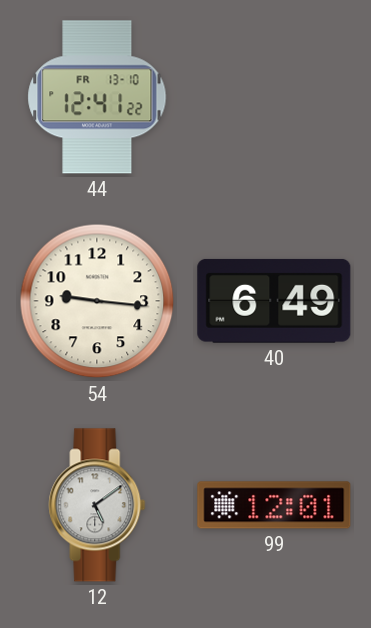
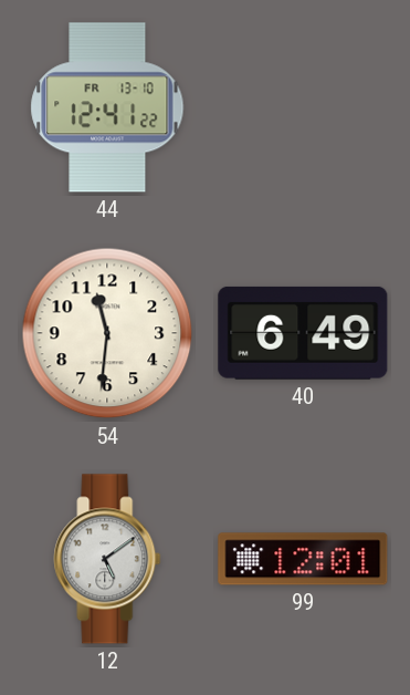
54: 9:16 -> 11:31 (107, 333)
